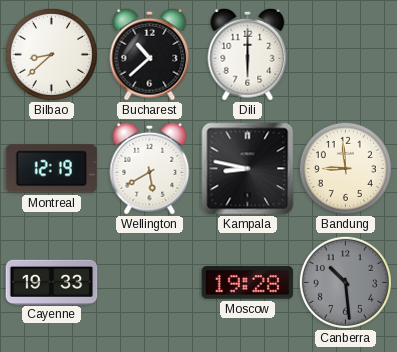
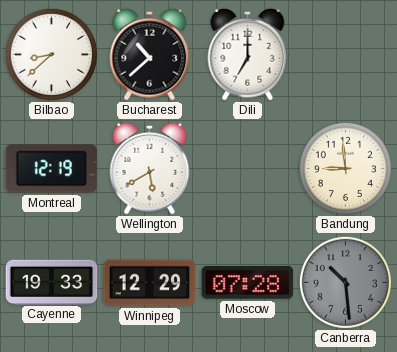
Dili: 6:00 -> 7:00 (248, 54)
Kampala: 8:47 -> none (248, 169)
Winnipeg: none -> 12:29 (150, 283)
Moscow: 19:28 -> 07:28 (248, 283)
